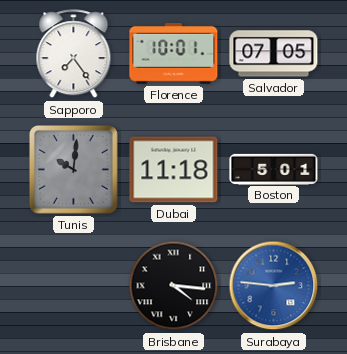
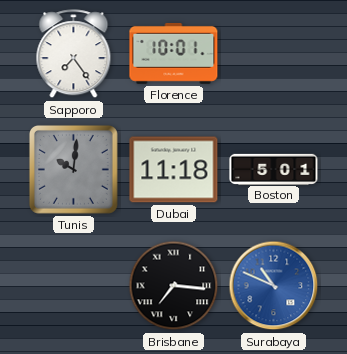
Salvador: 07:05 -> none (274, 54)
Brisbane: 4:16 -> 7:16 (174, 286)
Surabaya: 2:46 -> 10:49 (274, 286)
